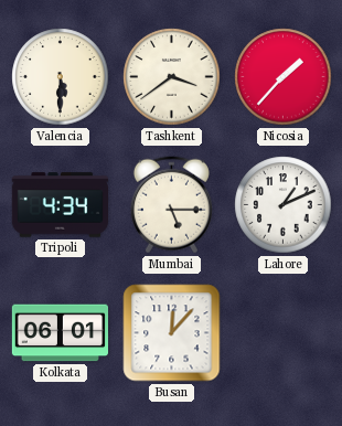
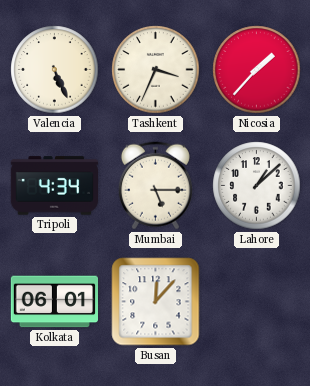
Valencia: 5:30 -> 5:26 (55, 70)
Tashkent: 3:39 -> 3:34 (156, 70)
Lahore: 1:11 -> 1:08 (257, 186)
